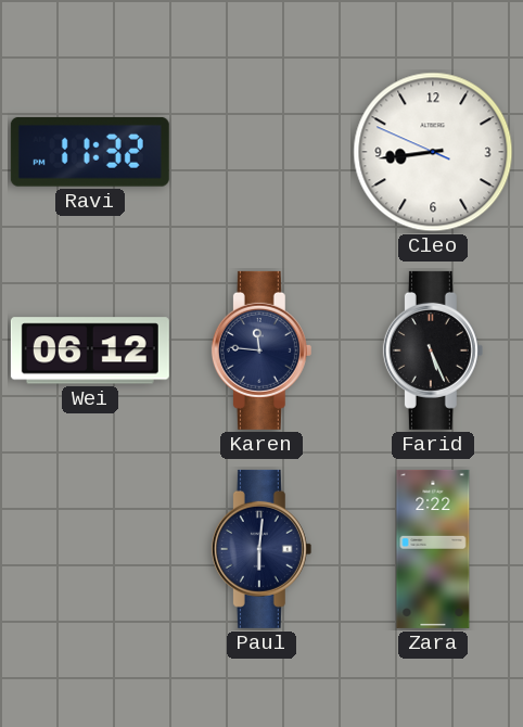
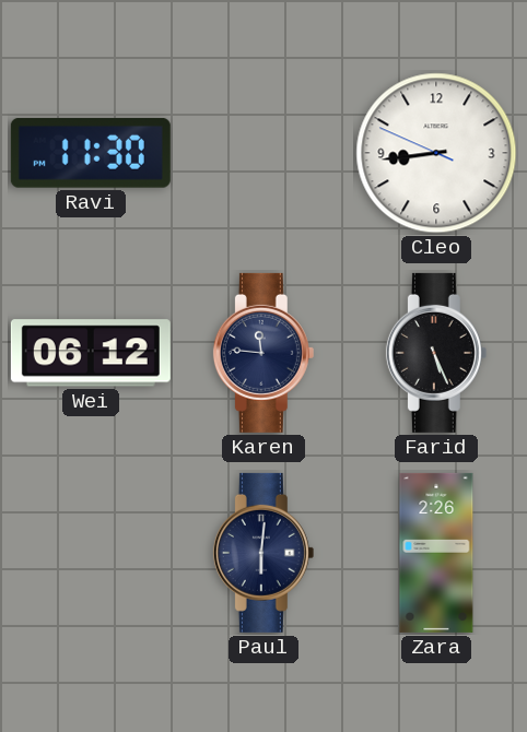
Ravi: 11:32 -> 11:30 (91, 153)
Zara: 2:22 -> 2:26 (436, 553)
